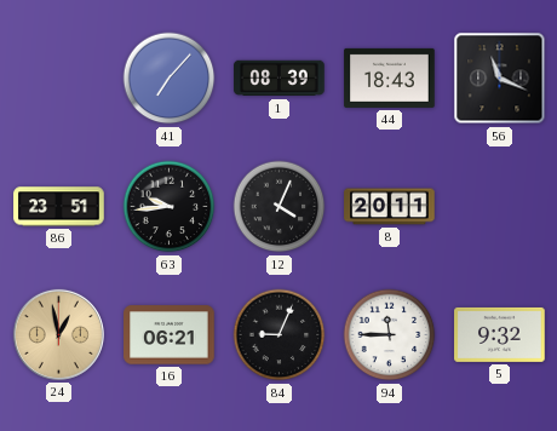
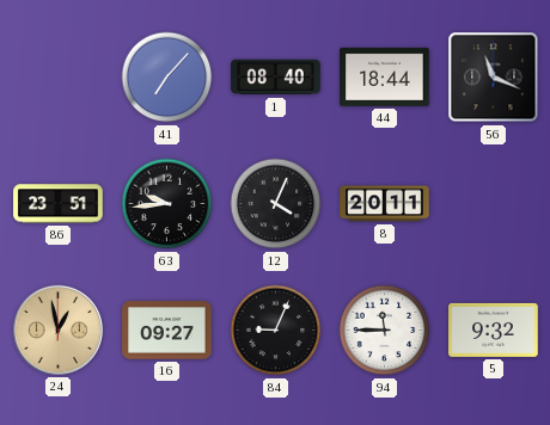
1: 08:39 -> 08:40 (276, 78)
44: 18:43 -> 18:44 (385, 76)
16: 06:21 -> 09:27 (167, 331)
